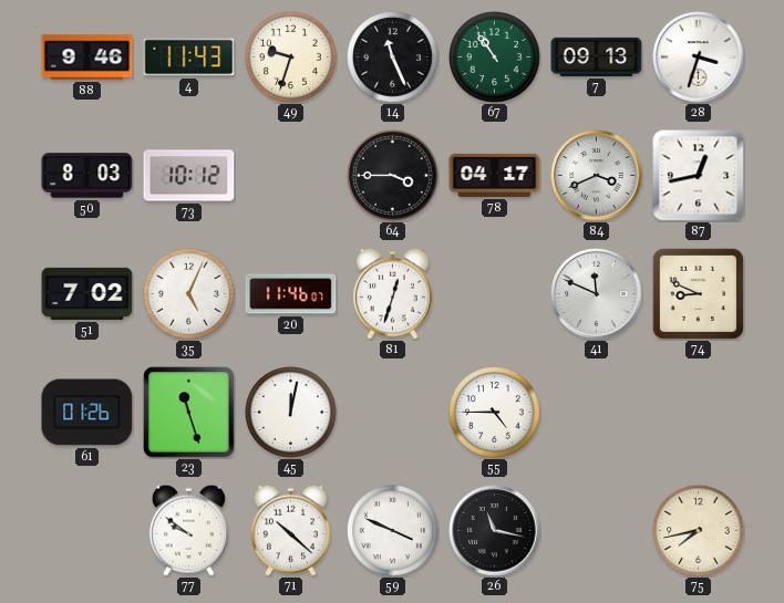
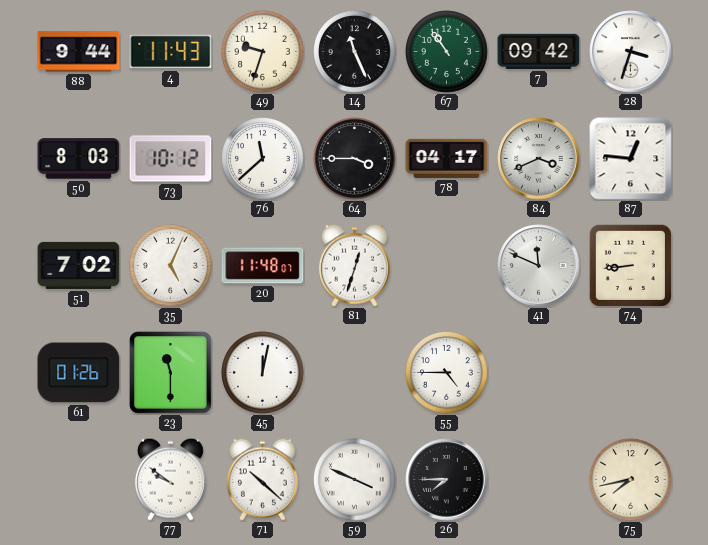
88: 9:46 -> 9:44 (79, 52)
7: 09:13 -> 09:42 (539, 51)
76: none -> 11:38 (263, 159)
87: 12:43 -> 12:46 (631, 159)
20: 11:46 -> 11:48 (263, 266)
74: 8:49 -> 8:44 (630, 265)
23: 11:27 -> 11:30 (171, 373)
26: 11:17 -> 7:45 (447, 480)
